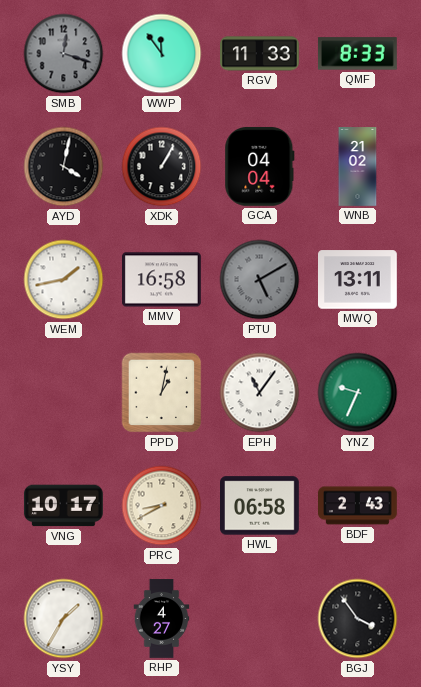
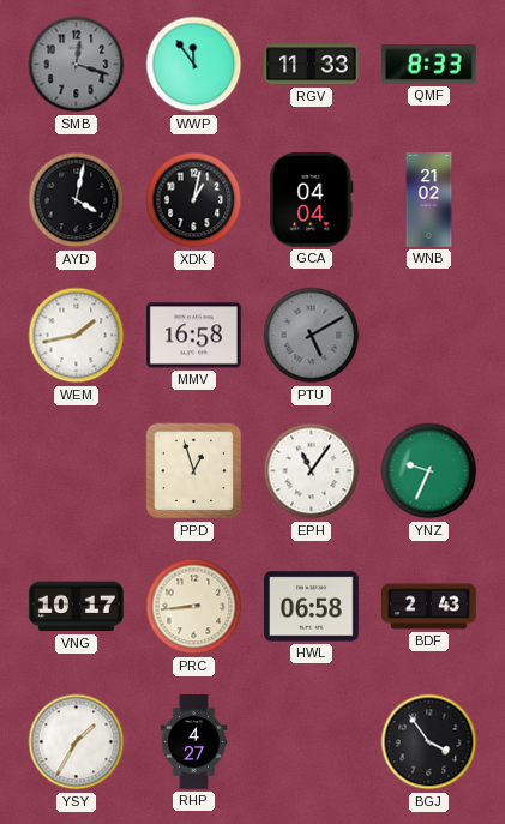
XDK: 1:05 -> 1:02 (194, 200)
MWQ: 13:11 -> none (358, 280)
PPD: 1:02 -> 12:57 (194, 471)
PRC: 8:40 -> 8:44 (194, 607)
